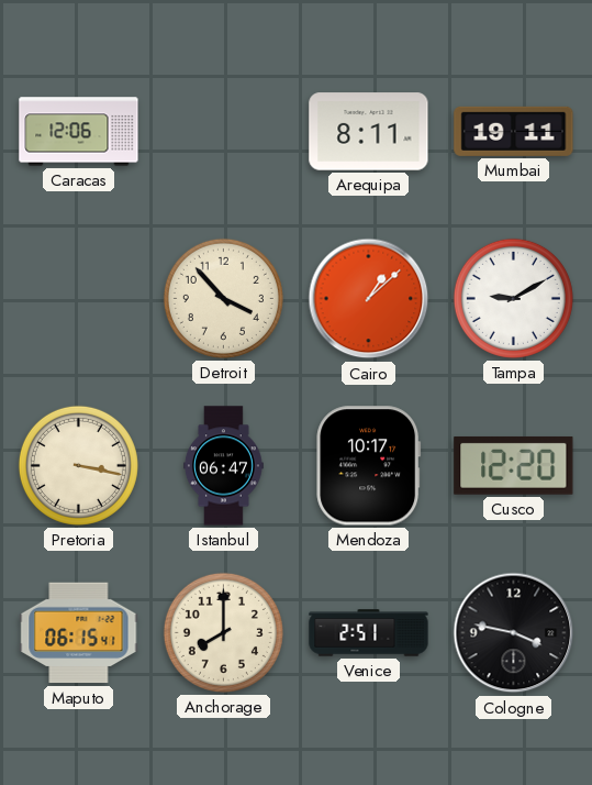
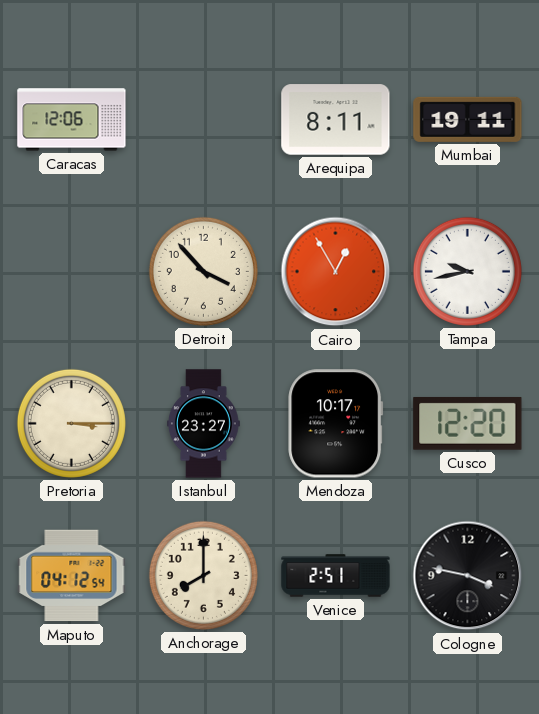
Cairo: 1:08 -> 12:55 (336, 272)
Tampa: 9:10 -> 9:43 (467, 271)
Pretoria: 3:17 -> 3:15 (71, 423)
Istanbul: 06:47 -> 23:27 (204, 424)
Maputo: 06:15 -> 04:12 (72, 576)
